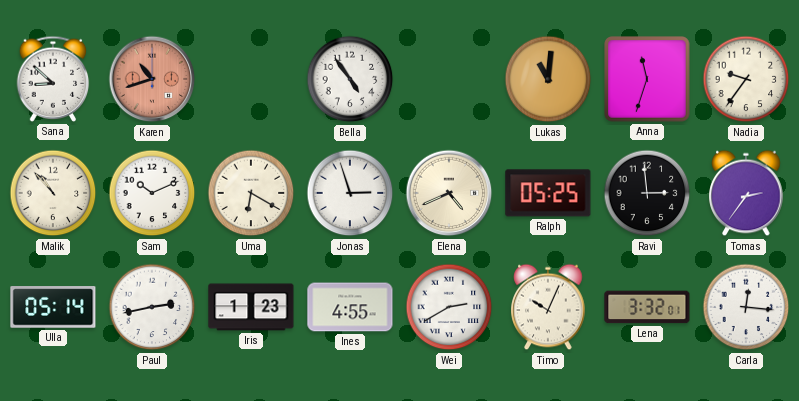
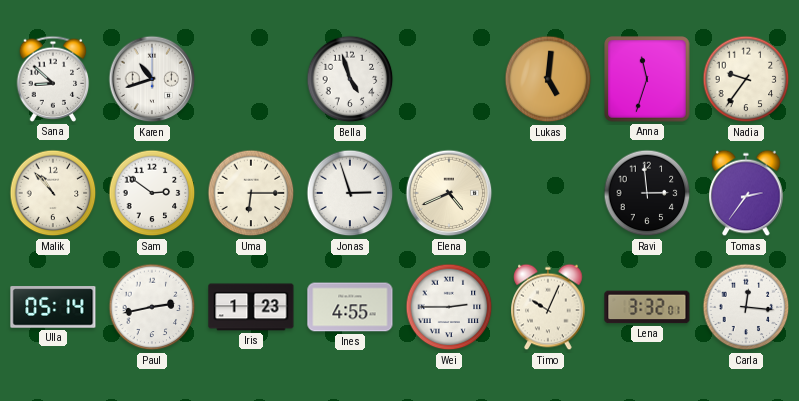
Karen dial: salmon -> white (152, 79)
Bella: 4:54 -> 4:57 (350, 79)
Lukas: 11:01 -> 5:01 (548, 79)
Sam: 10:11 -> 2:51 (152, 193)
Uma: 6:20 -> 6:15 (251, 193)
Ralph: 05:25 -> none (548, 193)
Wei: 2:40 -> 2:45 (449, 307)
